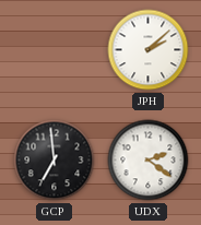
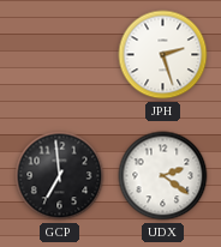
JPH: 2:08 -> 2:27 (163, 55)
